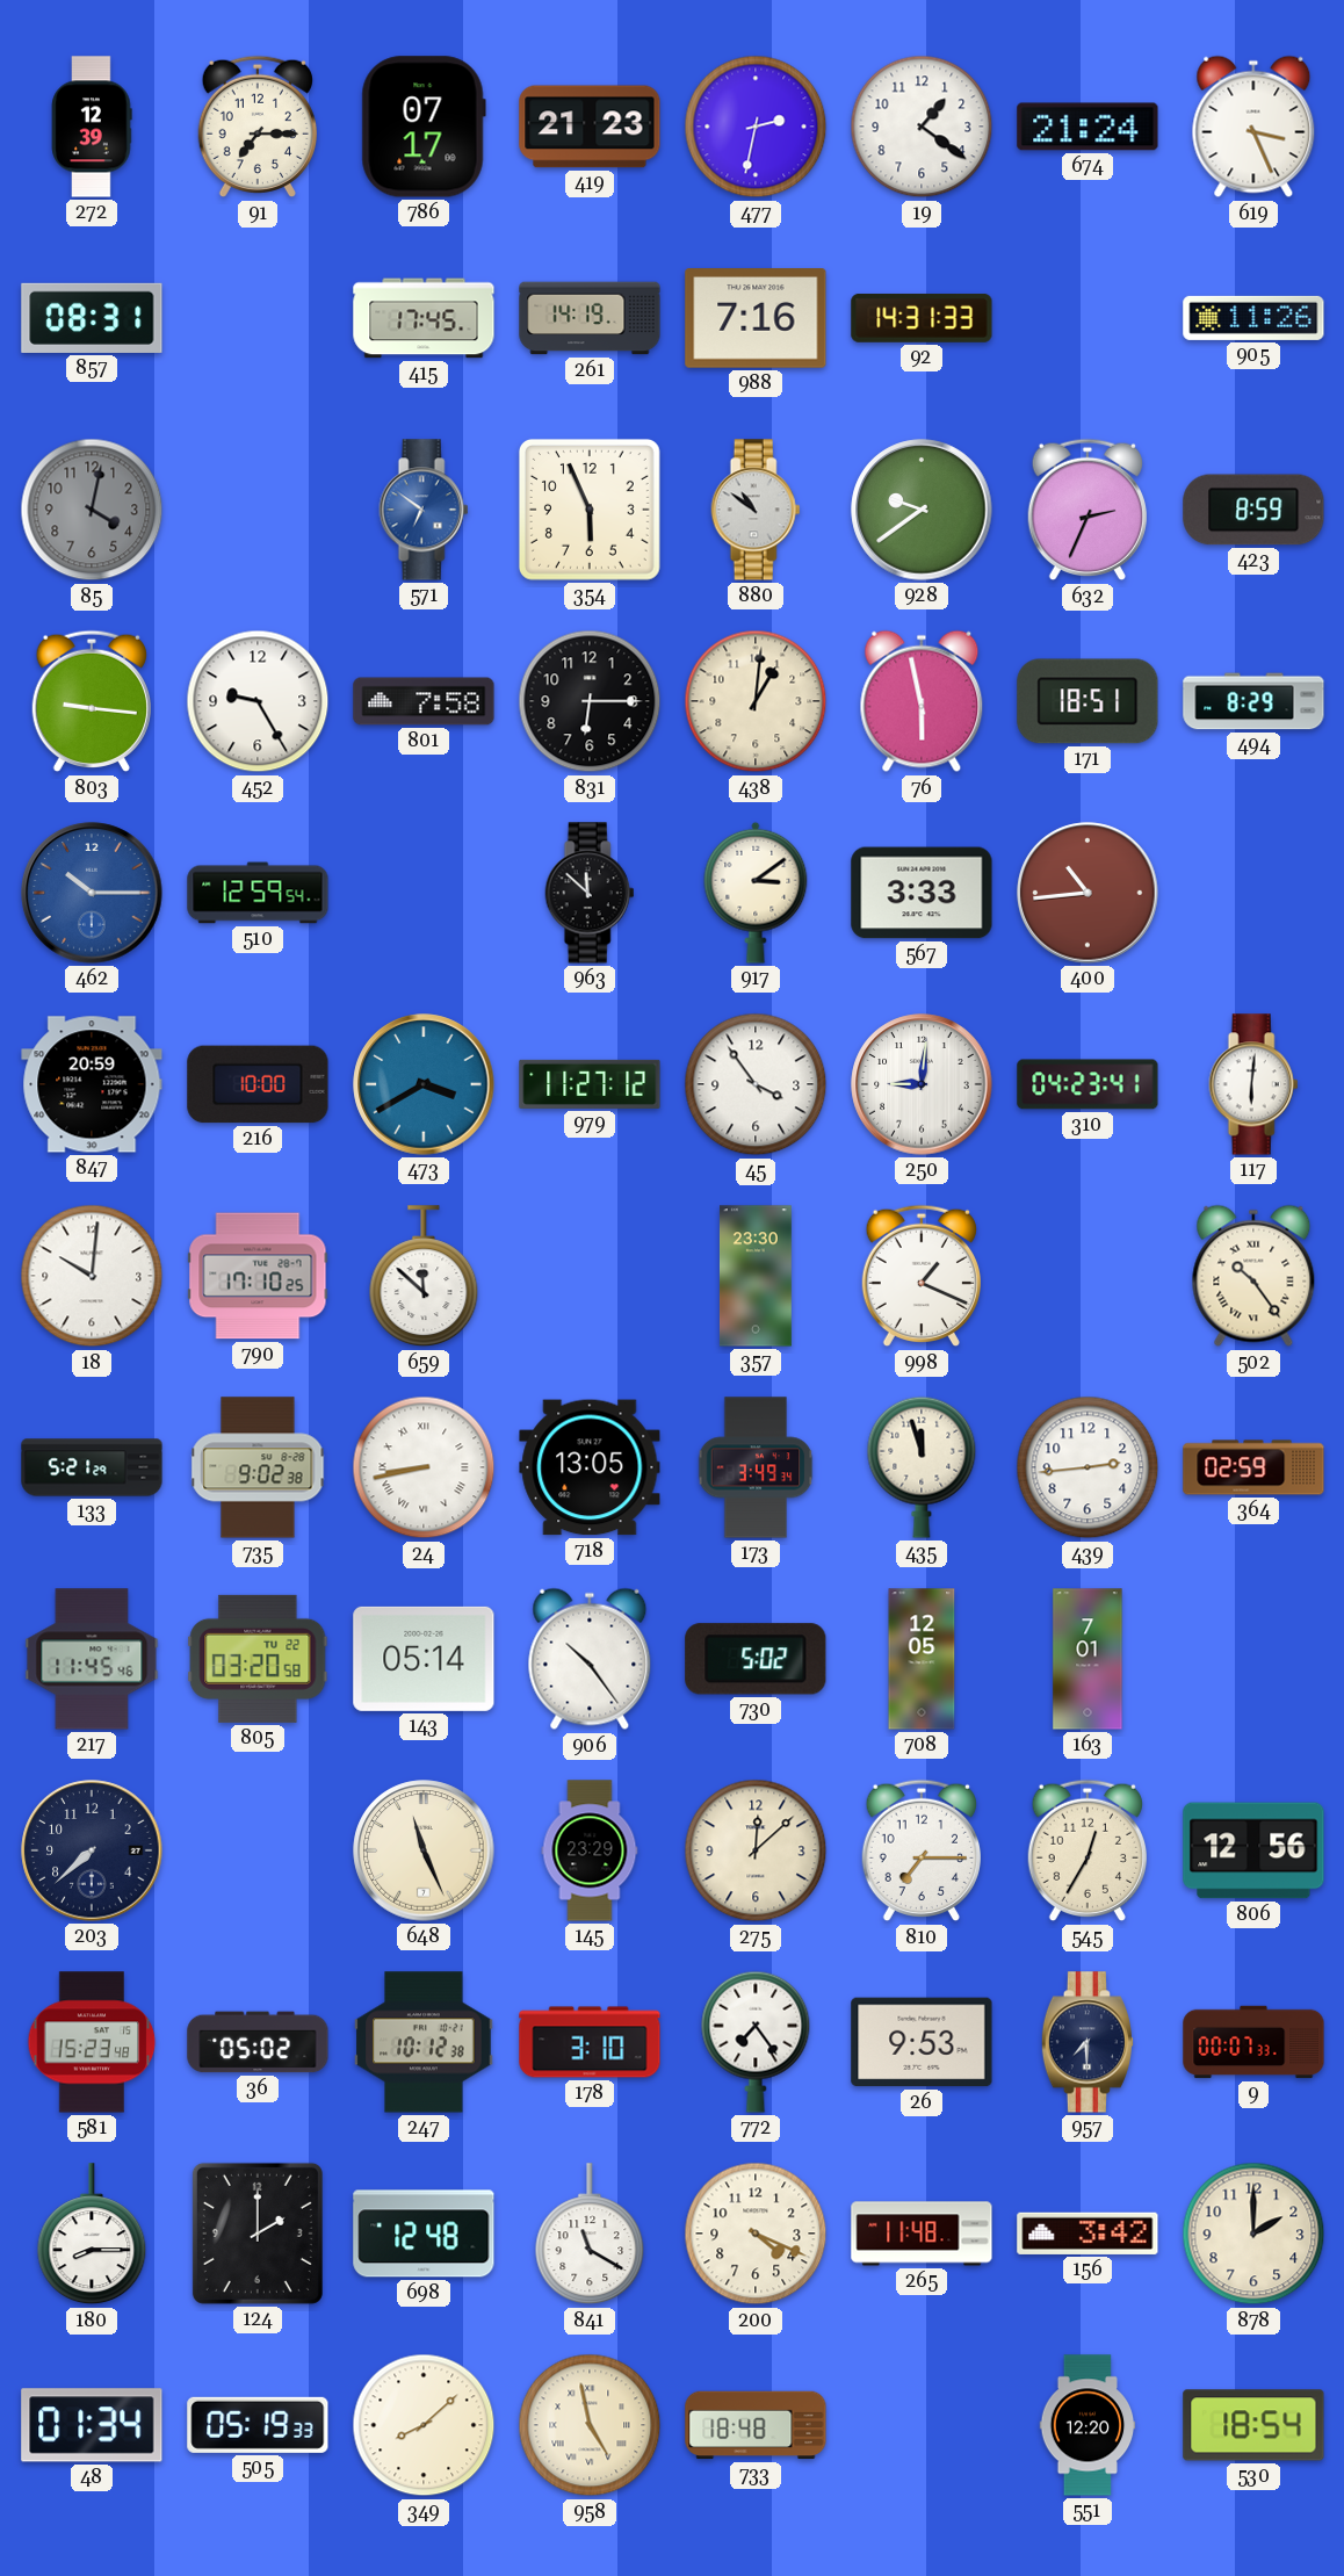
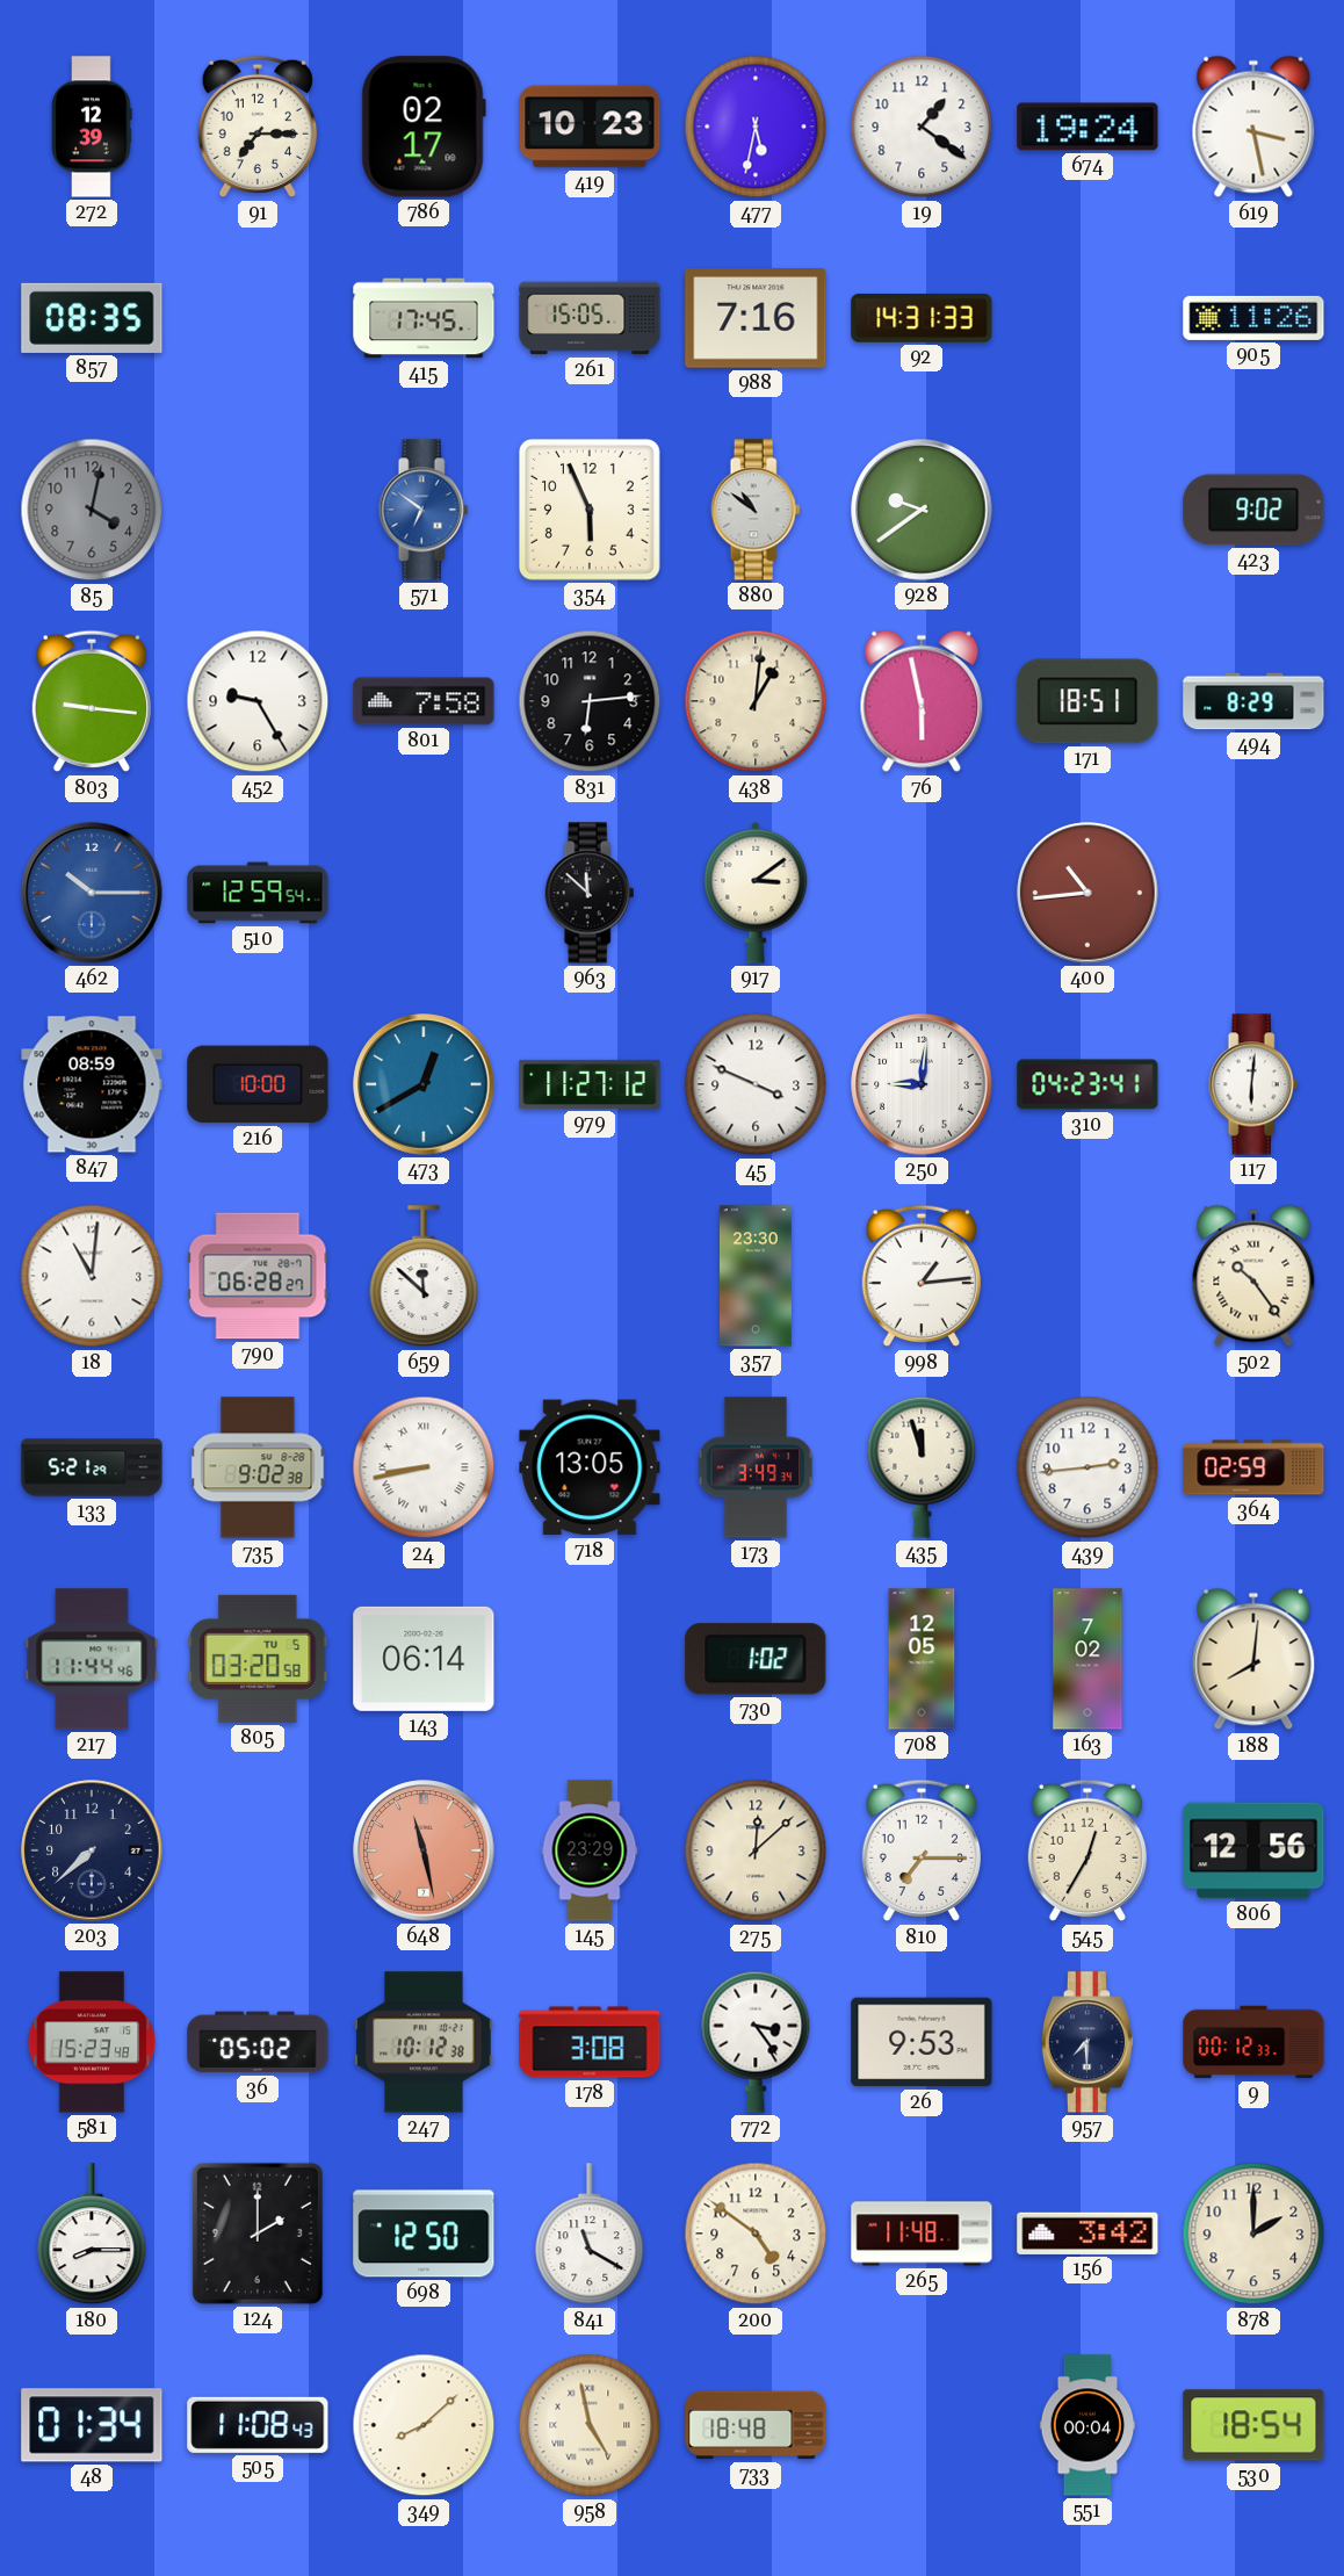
786: 07:17 -> 02:17 (424, 127)
419: 21:23 -> 10:23 (590, 127)
477: 2:32 -> 5:32 (756, 127)
674: 21:24 -> 19:24 (1088, 127)
619: 3:26 -> 3:28 (1253, 127)
857: 08:31 -> 08:35 (92, 318)
261: 14:19 -> 15:05 (590, 318)
632: 2:34 -> none (1086, 510)
423: 8:59 -> 9:02 (1253, 510)
831: 6:15 -> 6:14 (590, 701)
567: 3:33 -> none (922, 893)
847: 20:59 -> 08:59 (92, 1084)
473: 3:40 -> 12:40 (424, 1084)
45: 3:54 -> 3:49 (756, 1084)
18: 10:01 -> 11:01 (92, 1276)
790: 17:10 -> 06:28 (258, 1276)
998: 1:19 -> 1:14 (920, 1276)
217: 11:45 -> 11:44 (92, 1659)
805 date: TU 22 -> TU 5 (258, 1659)
143: 05:14 -> 06:14 (424, 1659)
906: 10:24 -> none (590, 1659)
730: 5:02 -> 1:02 (756, 1659)
163: 7:01 -> 7:02 (1088, 1659)
188: none -> 8:01 (1253, 1659)
648: 11:26 -> 11:28 (424, 1850)
648 dial: cream -> salmon (424, 1850)
178: 3:10 -> 3:08 (590, 2042)
772: 7:24 -> 3:24 (756, 2042)
9: 00:07 -> 00:12 (1253, 2042)
698: 12:48 -> 12:50 (424, 2234)
200: 4:19 -> 4:51 (756, 2234)
505: 05:19 -> 11:08 (258, 2425)
551: 12:20 -> 00:04 (1088, 2425)
